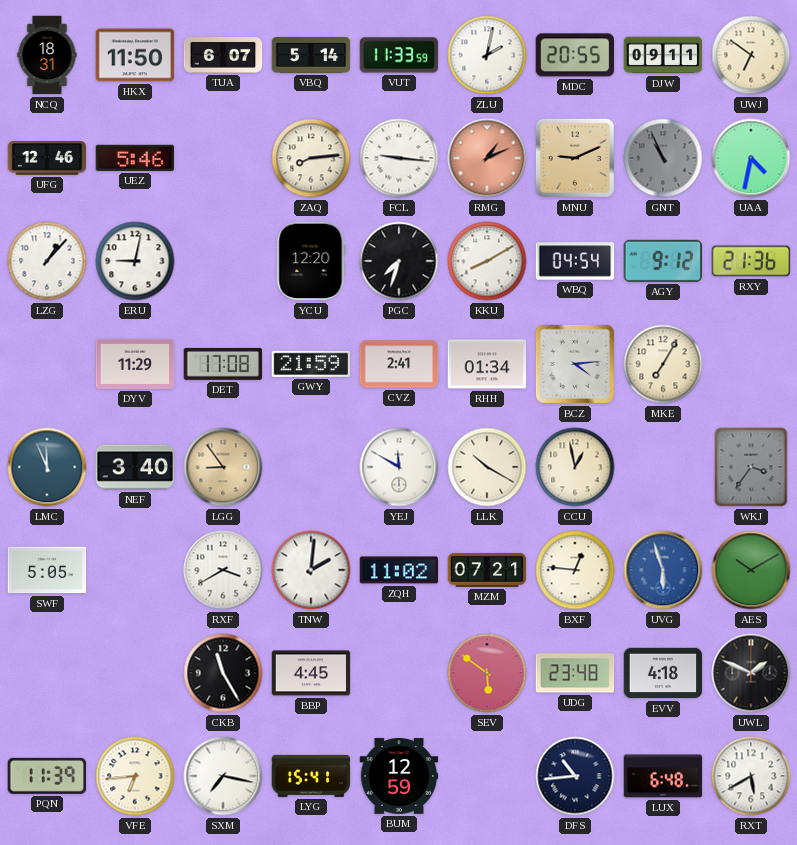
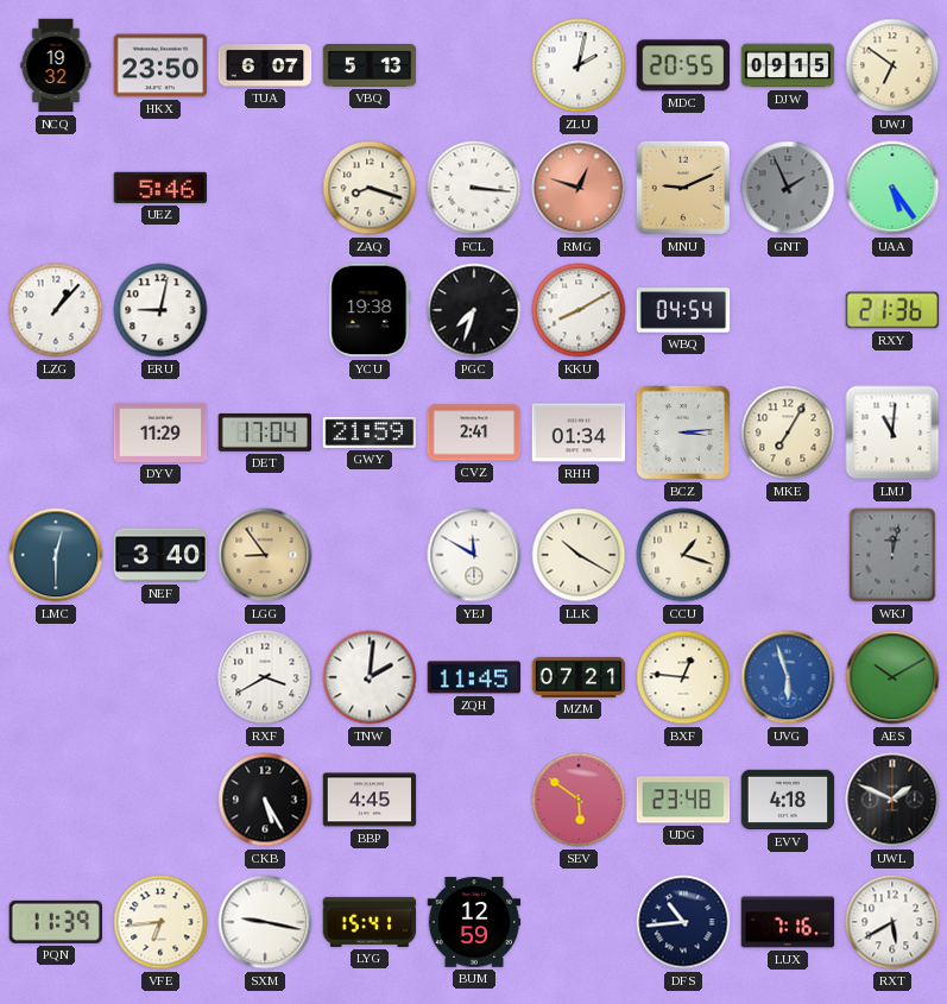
NCQ: 18:31 -> 19:32 (56, 65)
HKX: 11:50 -> 23:50 (160, 65)
VBQ: 5:14 -> 5:13 (370, 67)
VUT: 11:33 -> none (399, 55)
DJW: 09:11 -> 09:15 (788, 65)
UFG: 12:46 -> none (47, 158)
ZAQ: 8:14 -> 8:18 (370, 188)
FCL: 9:16 -> 3:16 (474, 188)
RMG: 1:11 -> 12:48 (579, 188)
GNT: 10:56 -> 1:56 (788, 188)
UAA: 4:32 -> 5:24 (892, 188)
YCU: 12:20 -> 19:38 (370, 310)
AGY: 9:12 -> none (662, 261)
DET: 17:08 -> 17:04 (265, 432)
BCZ: 4:14 -> 3:14 (683, 432)
LMJ: none -> 11:01 (892, 432)
LMC: 11:56 -> 12:30 (56, 555)
CCU: 12:58 -> 1:18 (683, 555)
WKJ: 3:36 -> 12:02 (892, 555)
SWF: 5:05 -> none (47, 570)
ZQH: 11:02 -> 11:45 (474, 677)
CKB: 11:25 -> 5:25 (265, 800)
SXM: 7:17 -> 9:17 (265, 922)
LUX: 6:48 -> 7:16 (788, 922)
